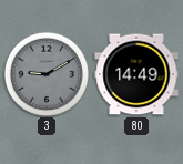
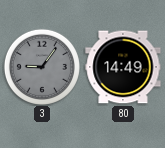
3: 9:10 -> 9:06 (42, 67)
